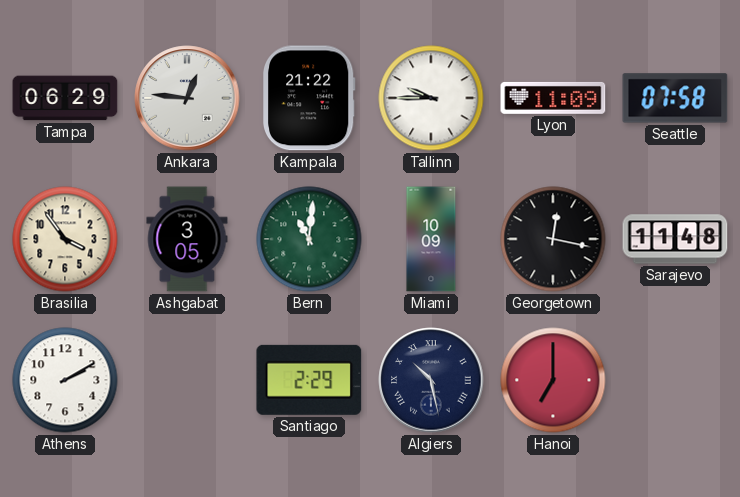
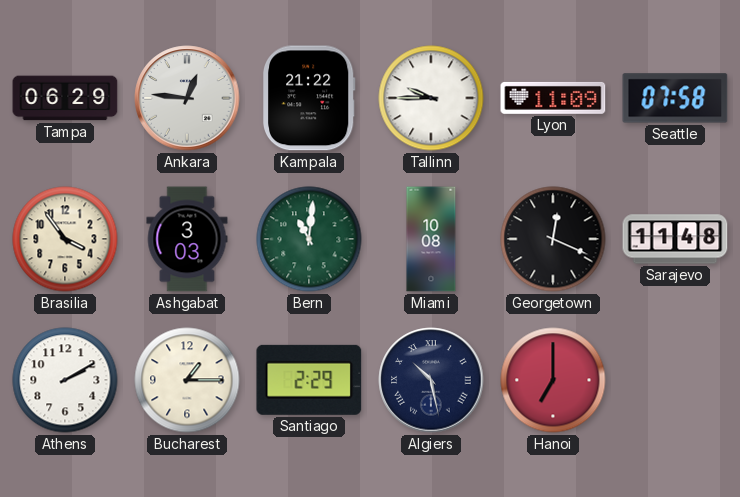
Ashgabat: 3:05 -> 3:03 (187, 239)
Miami: 10:09 -> 10:08 (431, 239)
Georgetown: 12:17 -> 12:19 (553, 239)
Bucharest: none -> 1:15 (187, 380)
